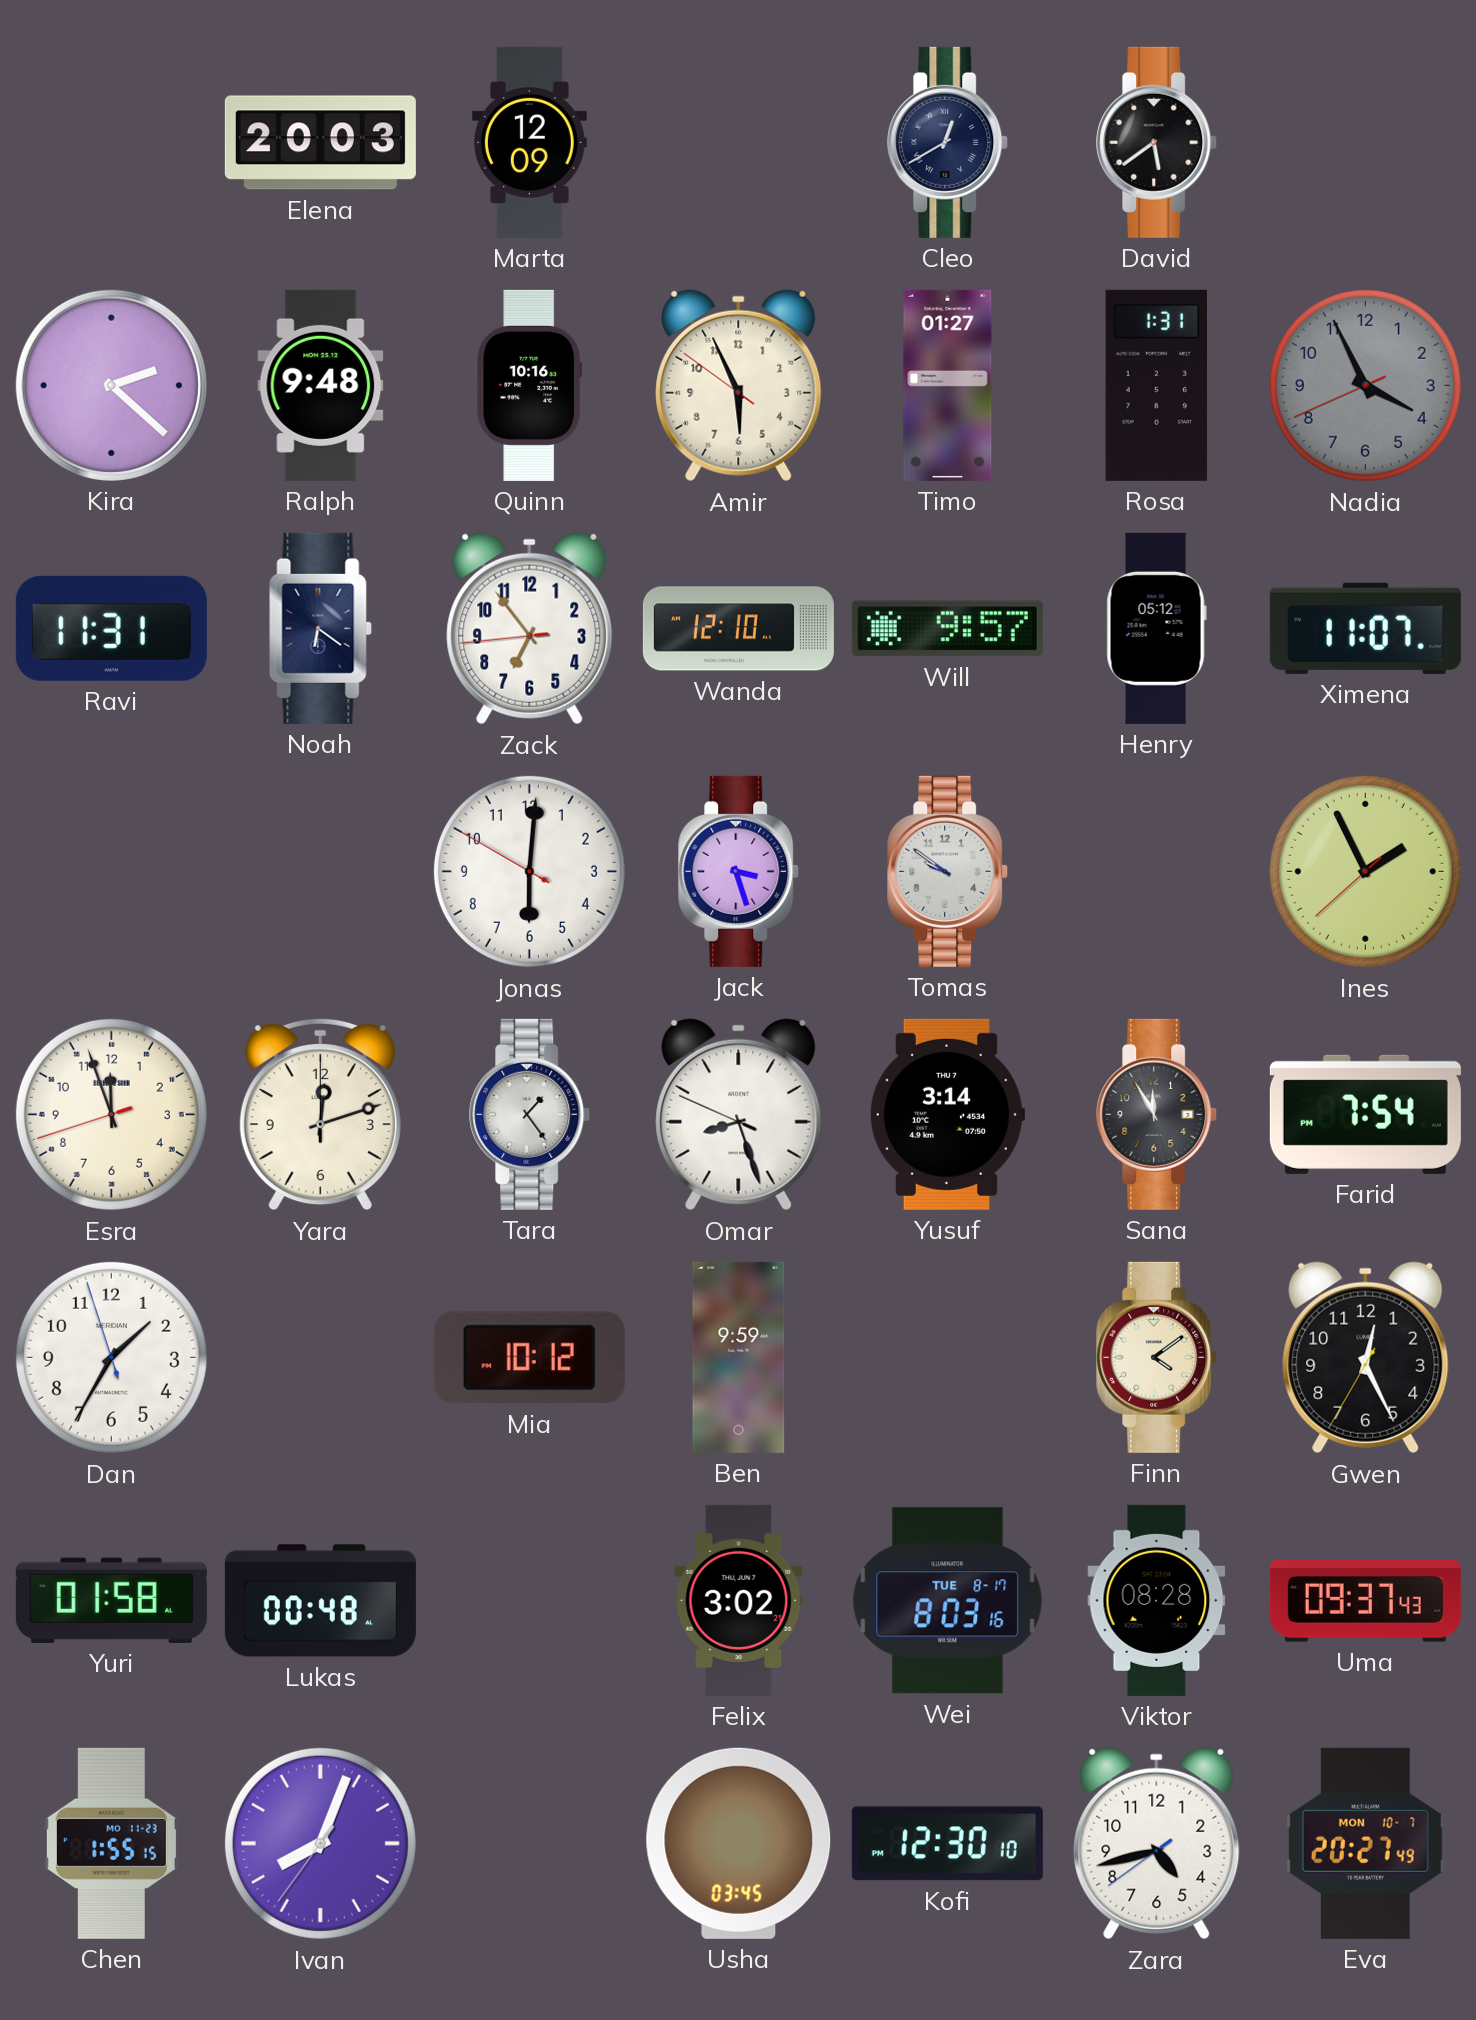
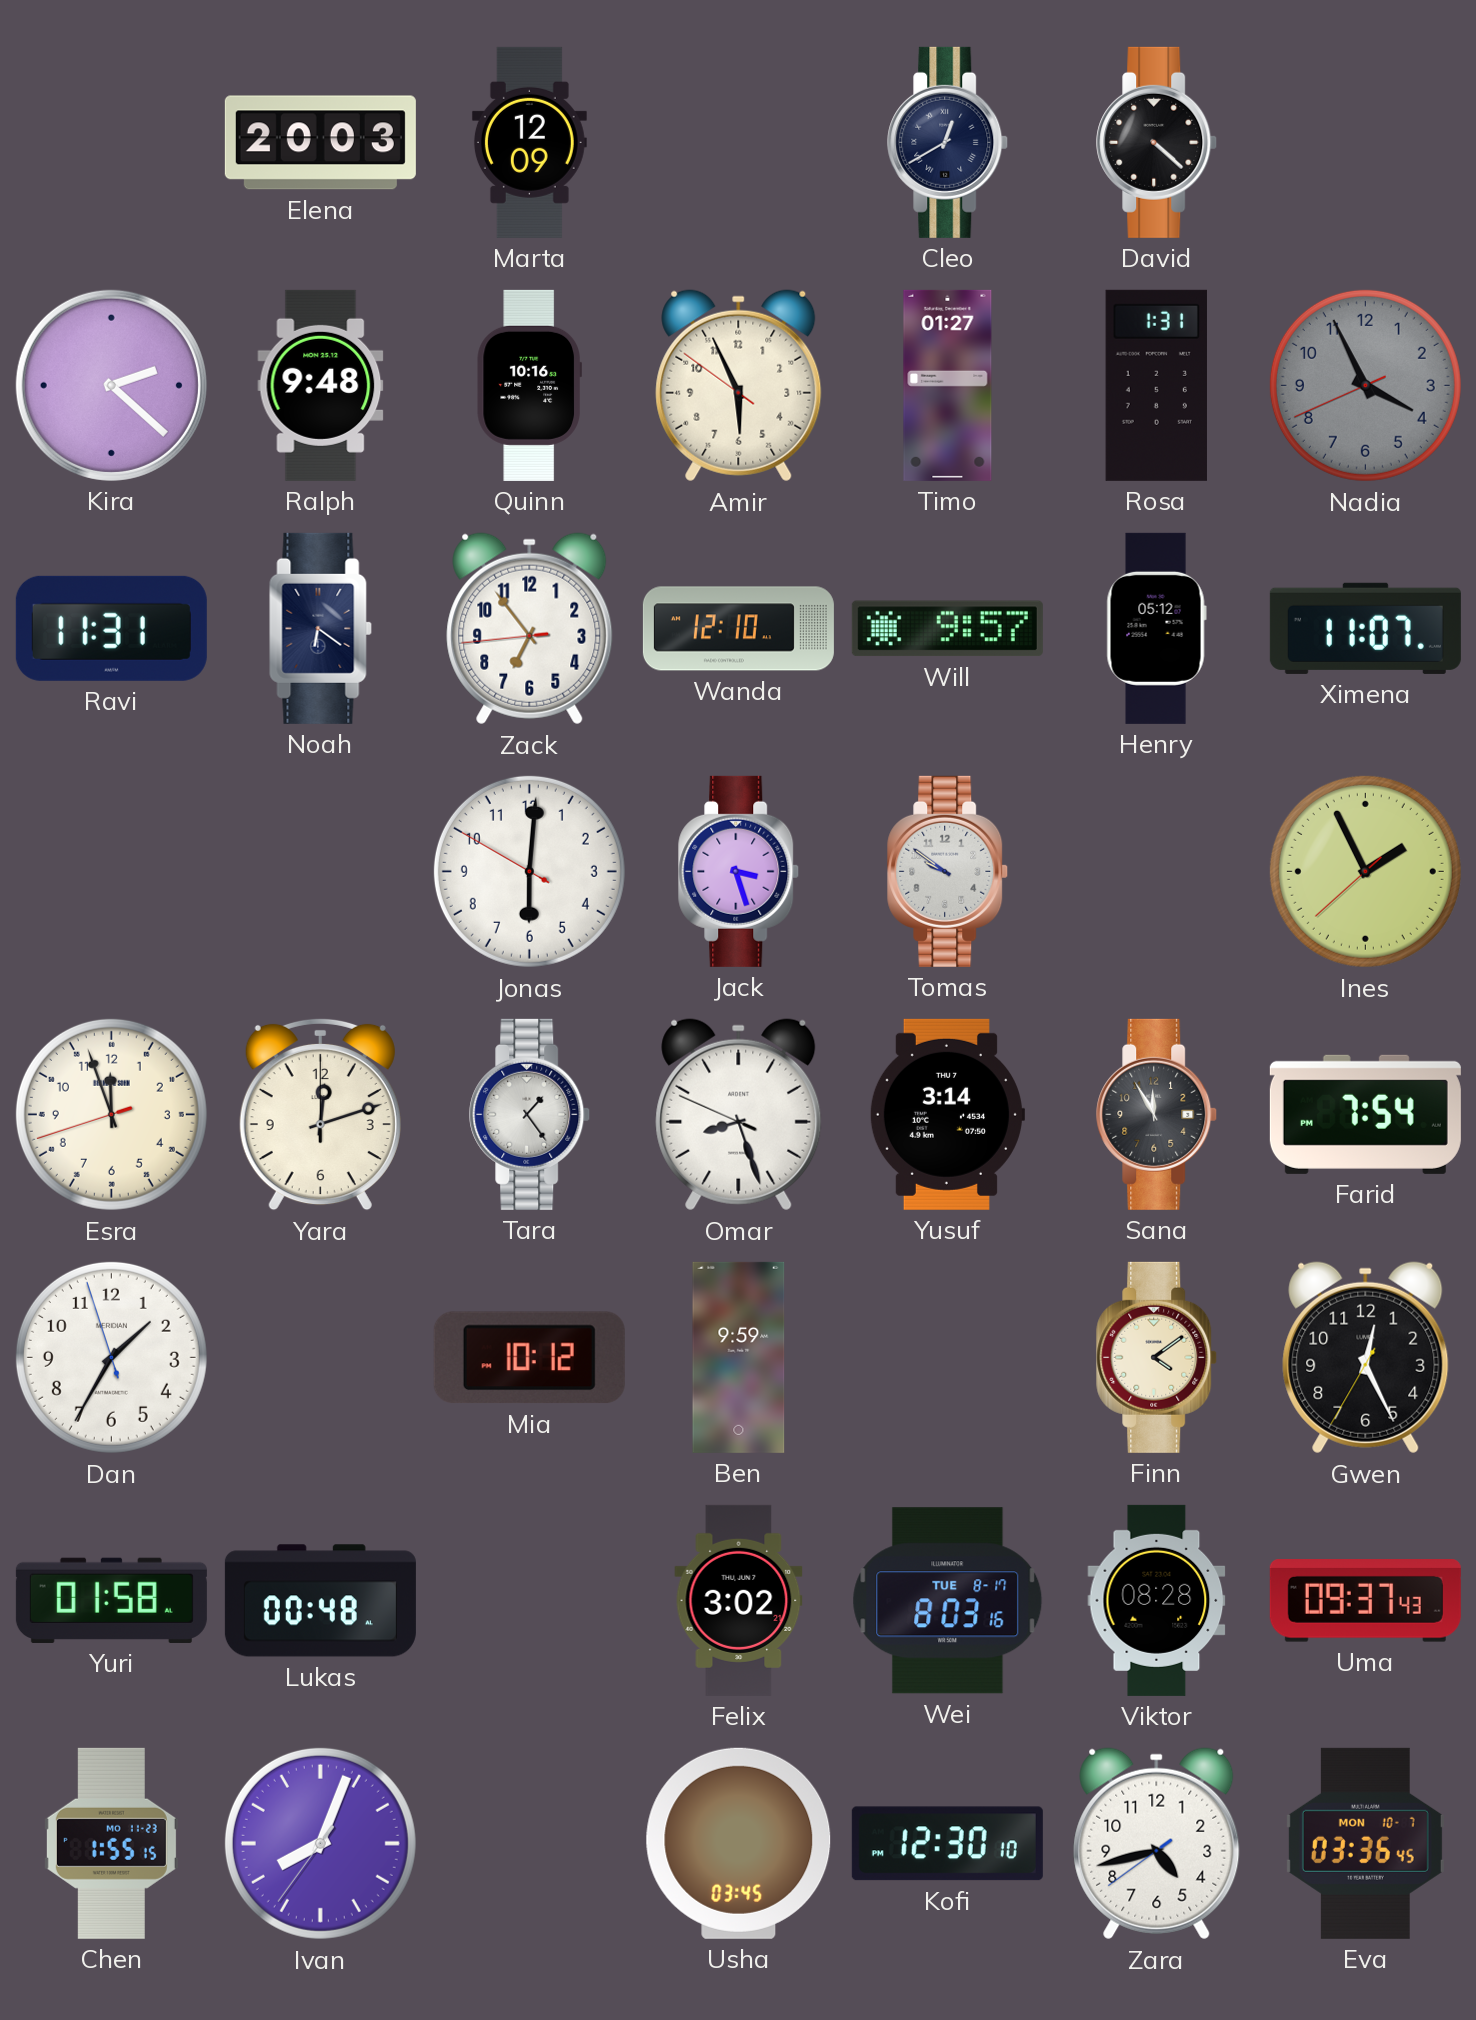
David: 5:39 -> 4:22 (1157, 142)
Eva: 20:27 -> 03:36 (1365, 1843)
